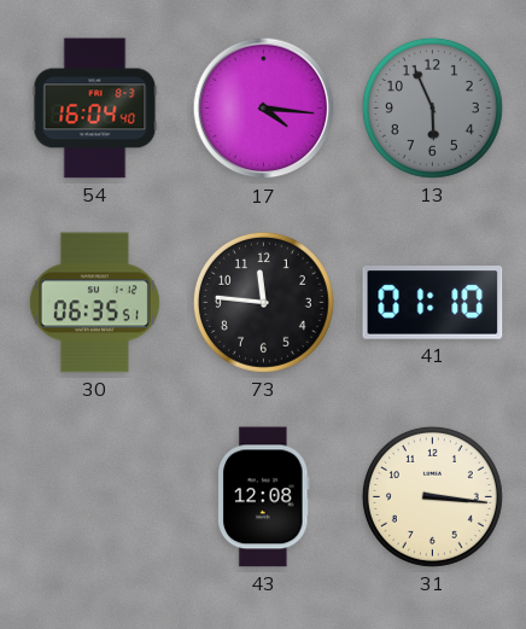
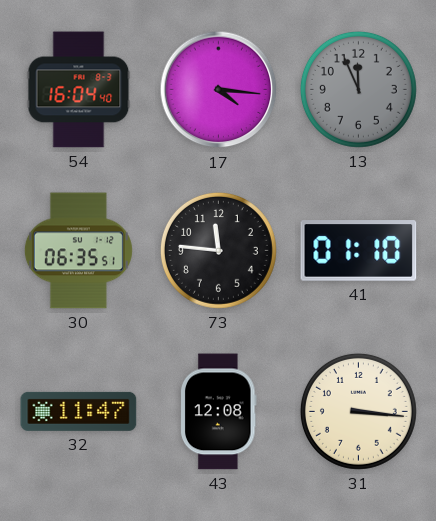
13: 5:56 -> 11:56 (358, 89)
32: none -> 11:47 (79, 411)
